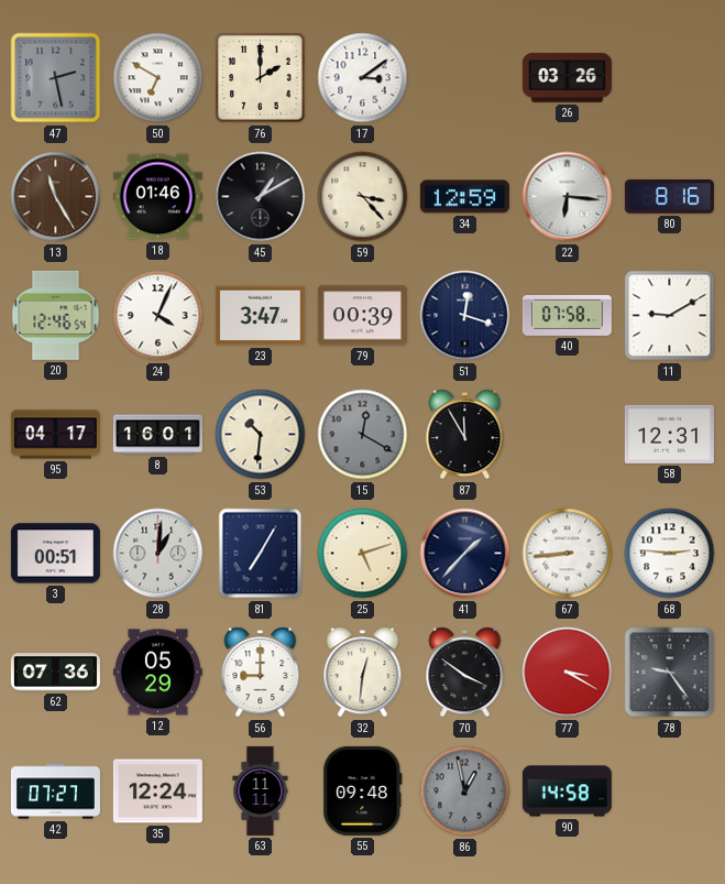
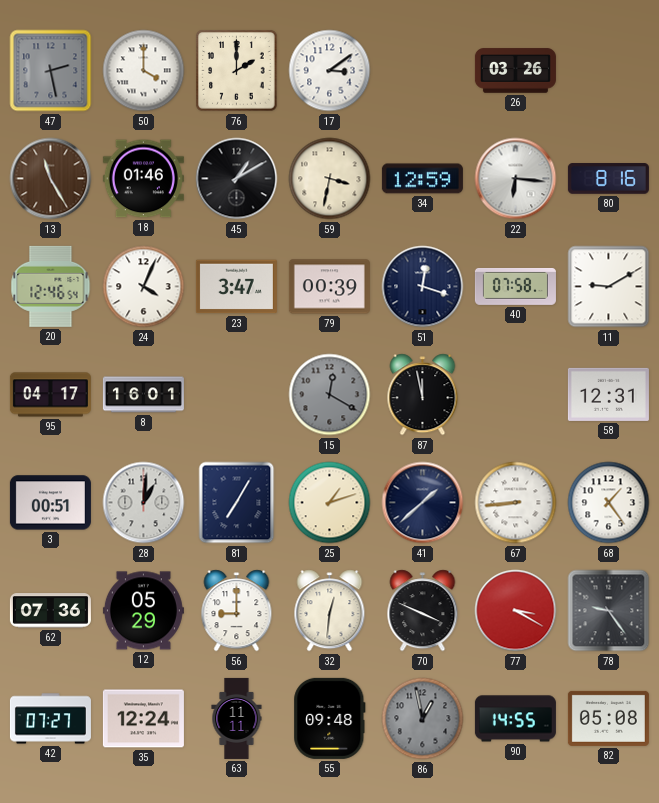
50: 6:50 -> 4:00 (144, 71)
59: 3:23 -> 3:32 (330, 179)
53: 10:31 -> none (261, 435)
87: 11:55 -> 11:58 (423, 395)
25: 5:12 -> 1:12 (330, 503)
41: 1:37 -> 1:38 (423, 503)
68: 2:46 -> 1:24 (609, 503)
70: 3:51 -> 3:49 (423, 611)
90: 14:58 -> 14:55 (515, 719)
82: none -> 05:08 (608, 718)
